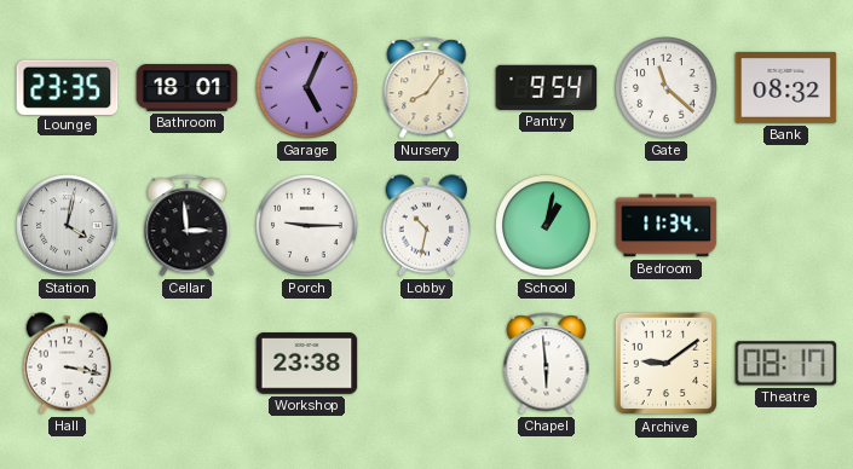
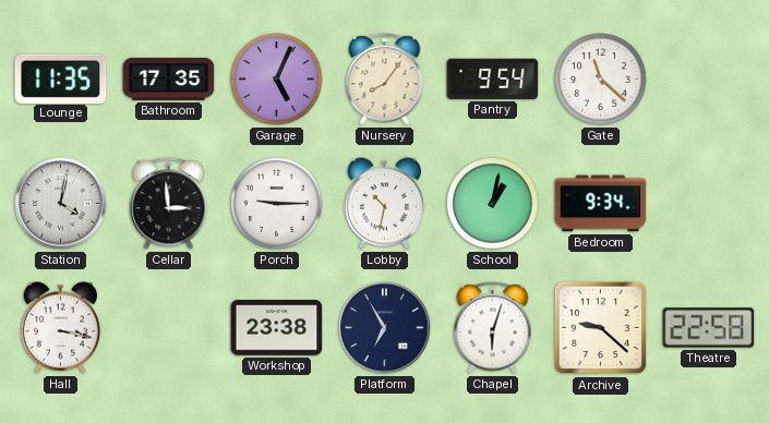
Lounge: 23:35 -> 11:35 (61, 78)
Bathroom: 18:01 -> 17:35 (169, 78)
Bank: 08:32 -> none (786, 87)
Bedroom: 11:34 -> 9:34 (601, 204)
Platform: none -> 6:55 (385, 328)
Chapel: 5:59 -> 6:03 (493, 328)
Archive: 9:09 -> 9:22 (601, 328)
Theatre: 08:17 -> 22:58 (709, 328)
